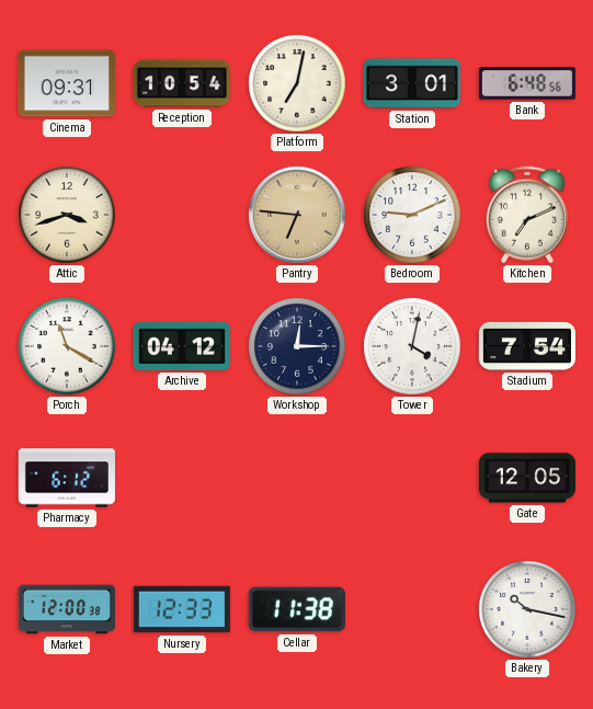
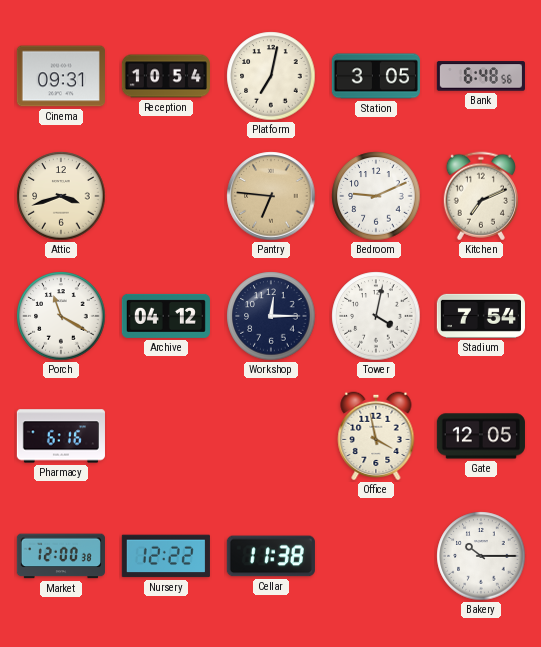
Station: 3:01 -> 3:05 (376, 76)
Pharmacy: 6:12 -> 6:16 (61, 436)
Office: none -> 3:58 (376, 436)
Nursery: 12:33 -> 12:22 (166, 556)
Bakery: 10:17 -> 10:15 (481, 556)
